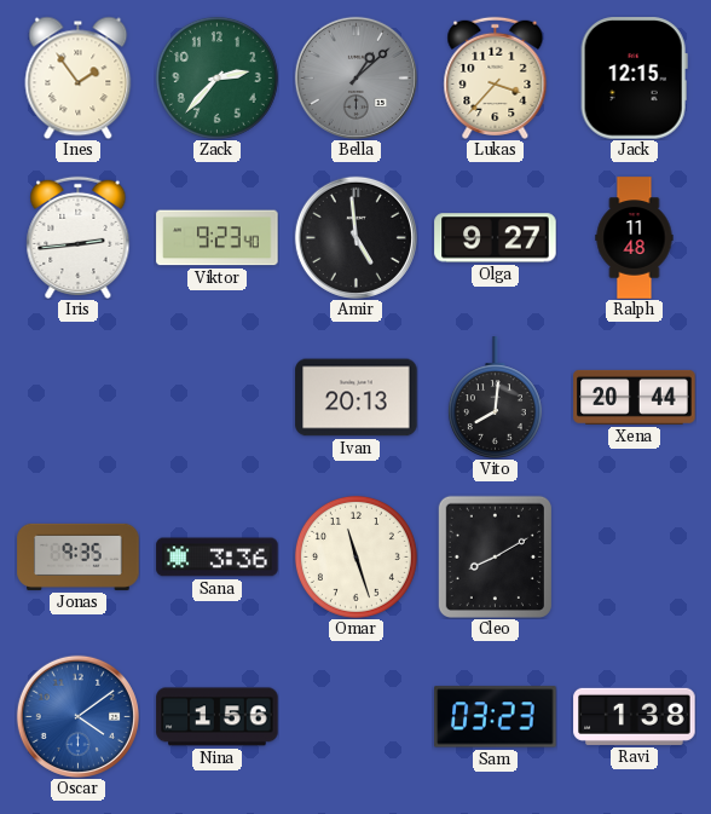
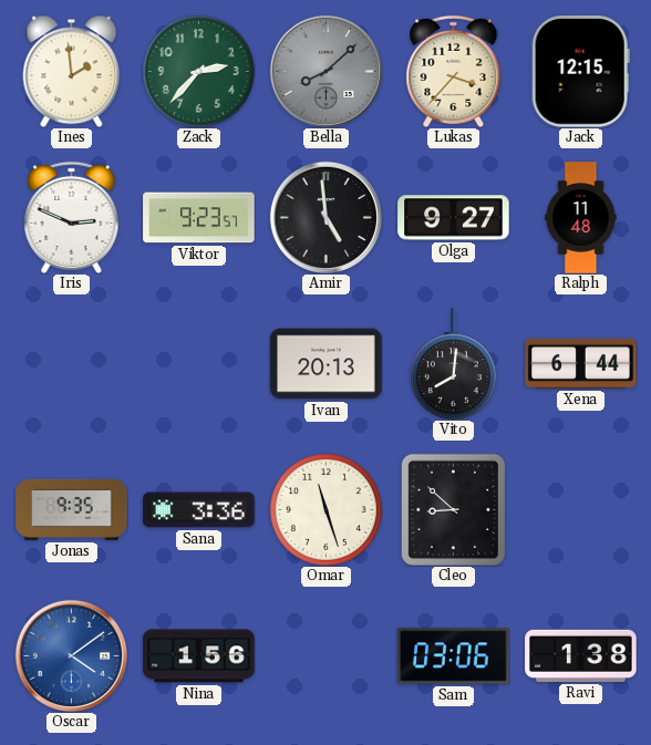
Ines: 1:54 -> 1:59 (72, 71)
Bella: 1:08 -> 8:08 (325, 71)
Iris: 2:44 -> 2:49 (72, 217)
Viktor: 9:23:40 -> 9:23:57 (199, 218)
Xena: 20:44 -> 6:44 (581, 363)
Cleo: 8:10 -> 8:52 (453, 509)
Sam: 03:23 -> 03:06 (454, 656)
